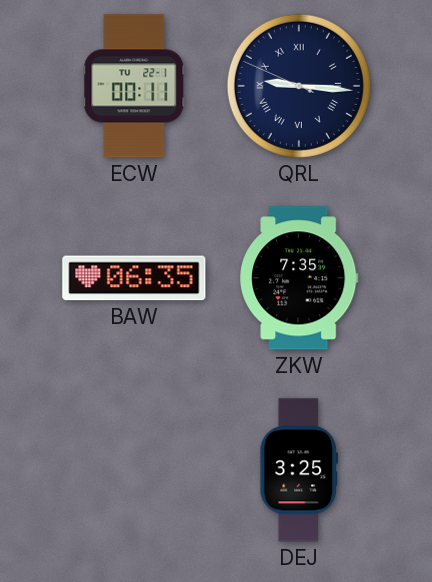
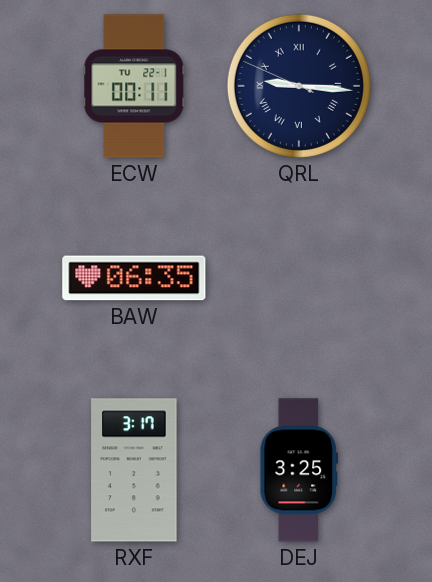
ZKW: 7:35 -> none (299, 278)
RXF: none -> 3:17 (134, 470)
